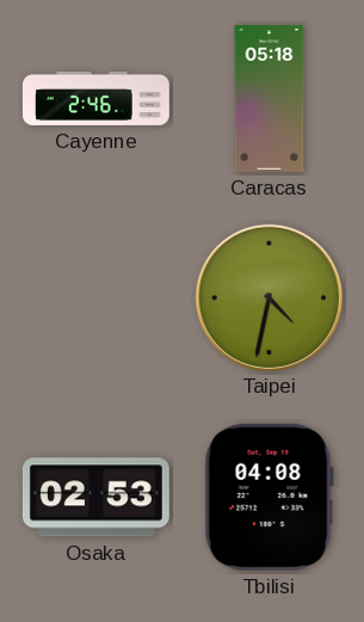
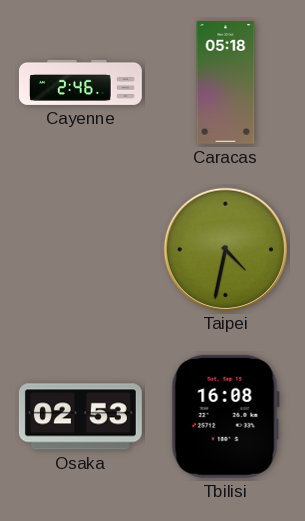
Tbilisi: 04:08 -> 16:08 (225, 416)
